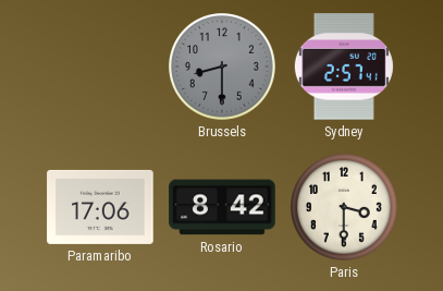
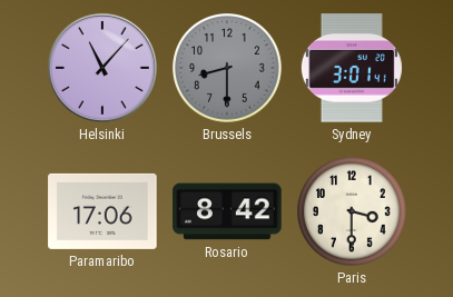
Helsinki: none -> 11:07 (102, 68)
Sydney: 2:57 -> 3:01 (352, 68)
